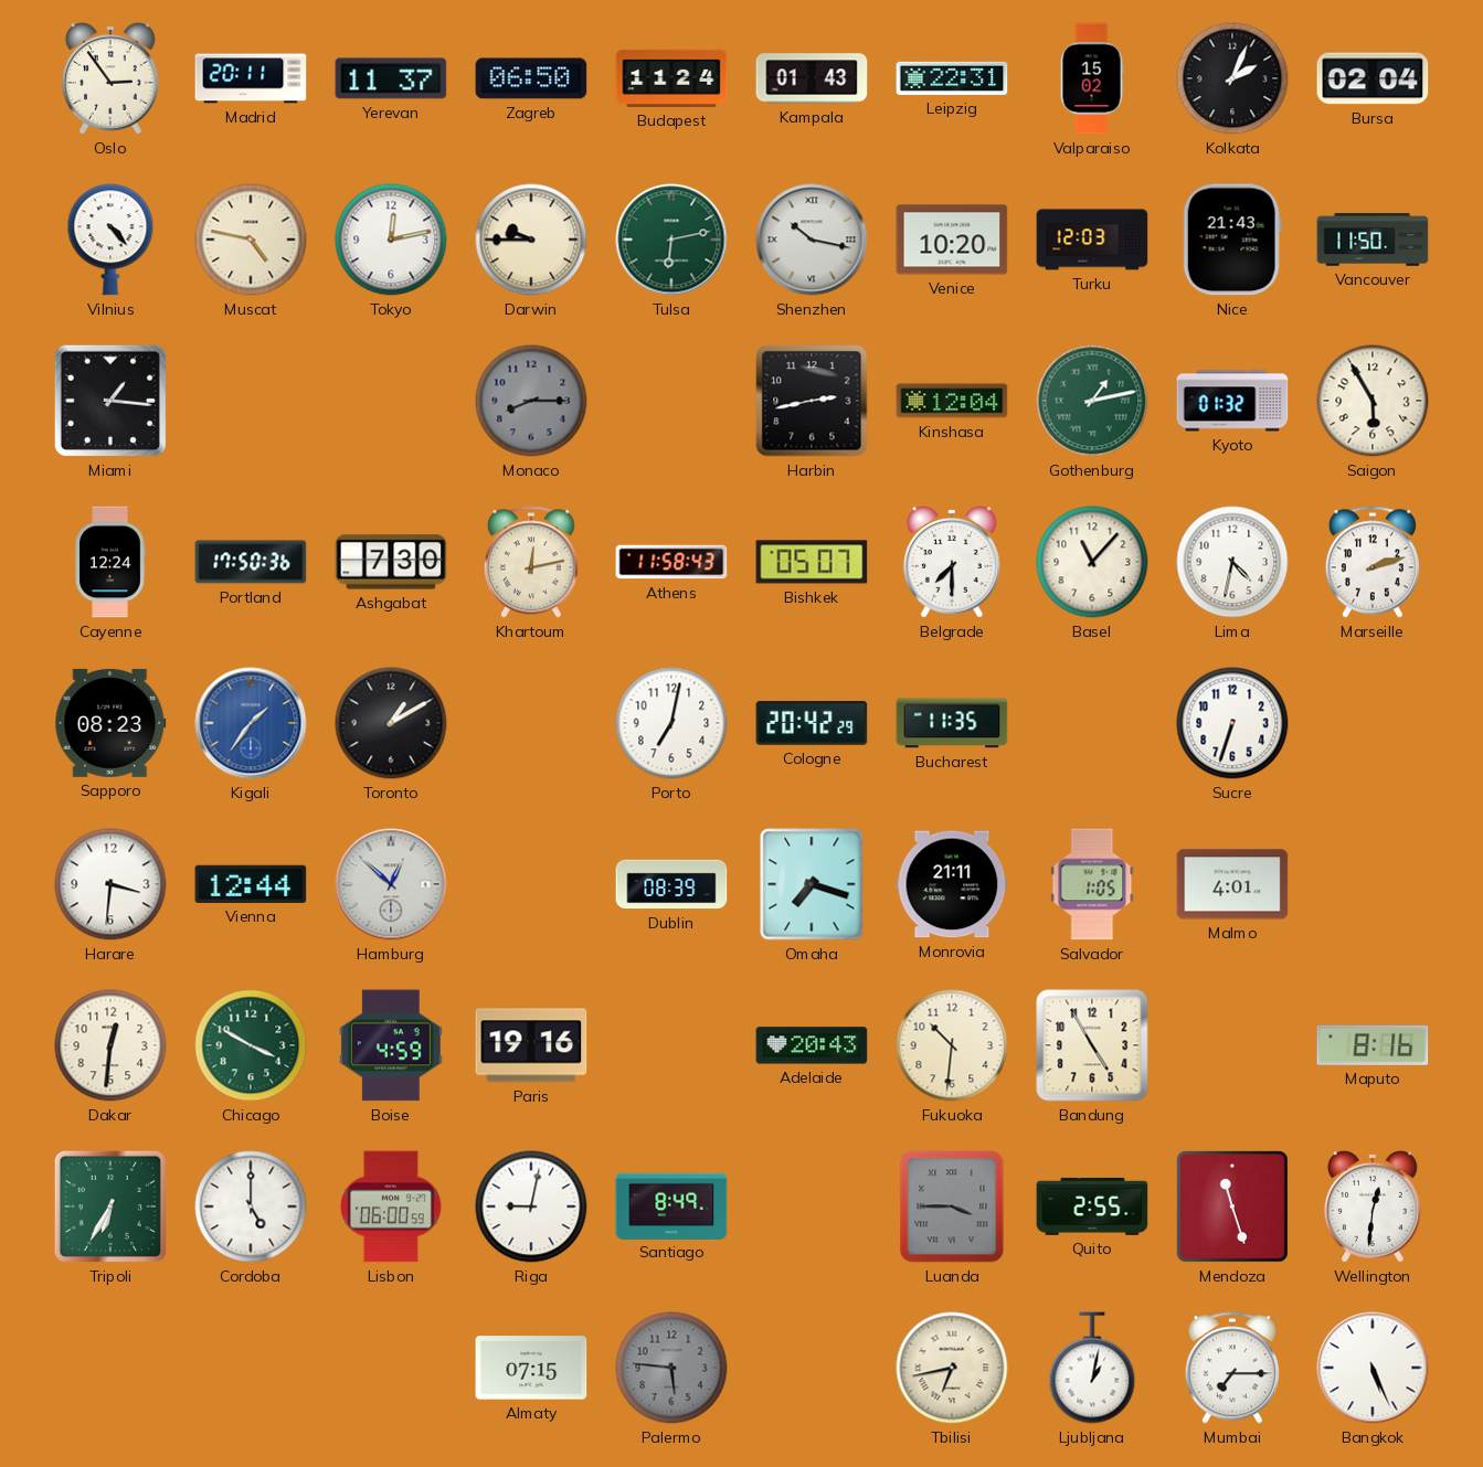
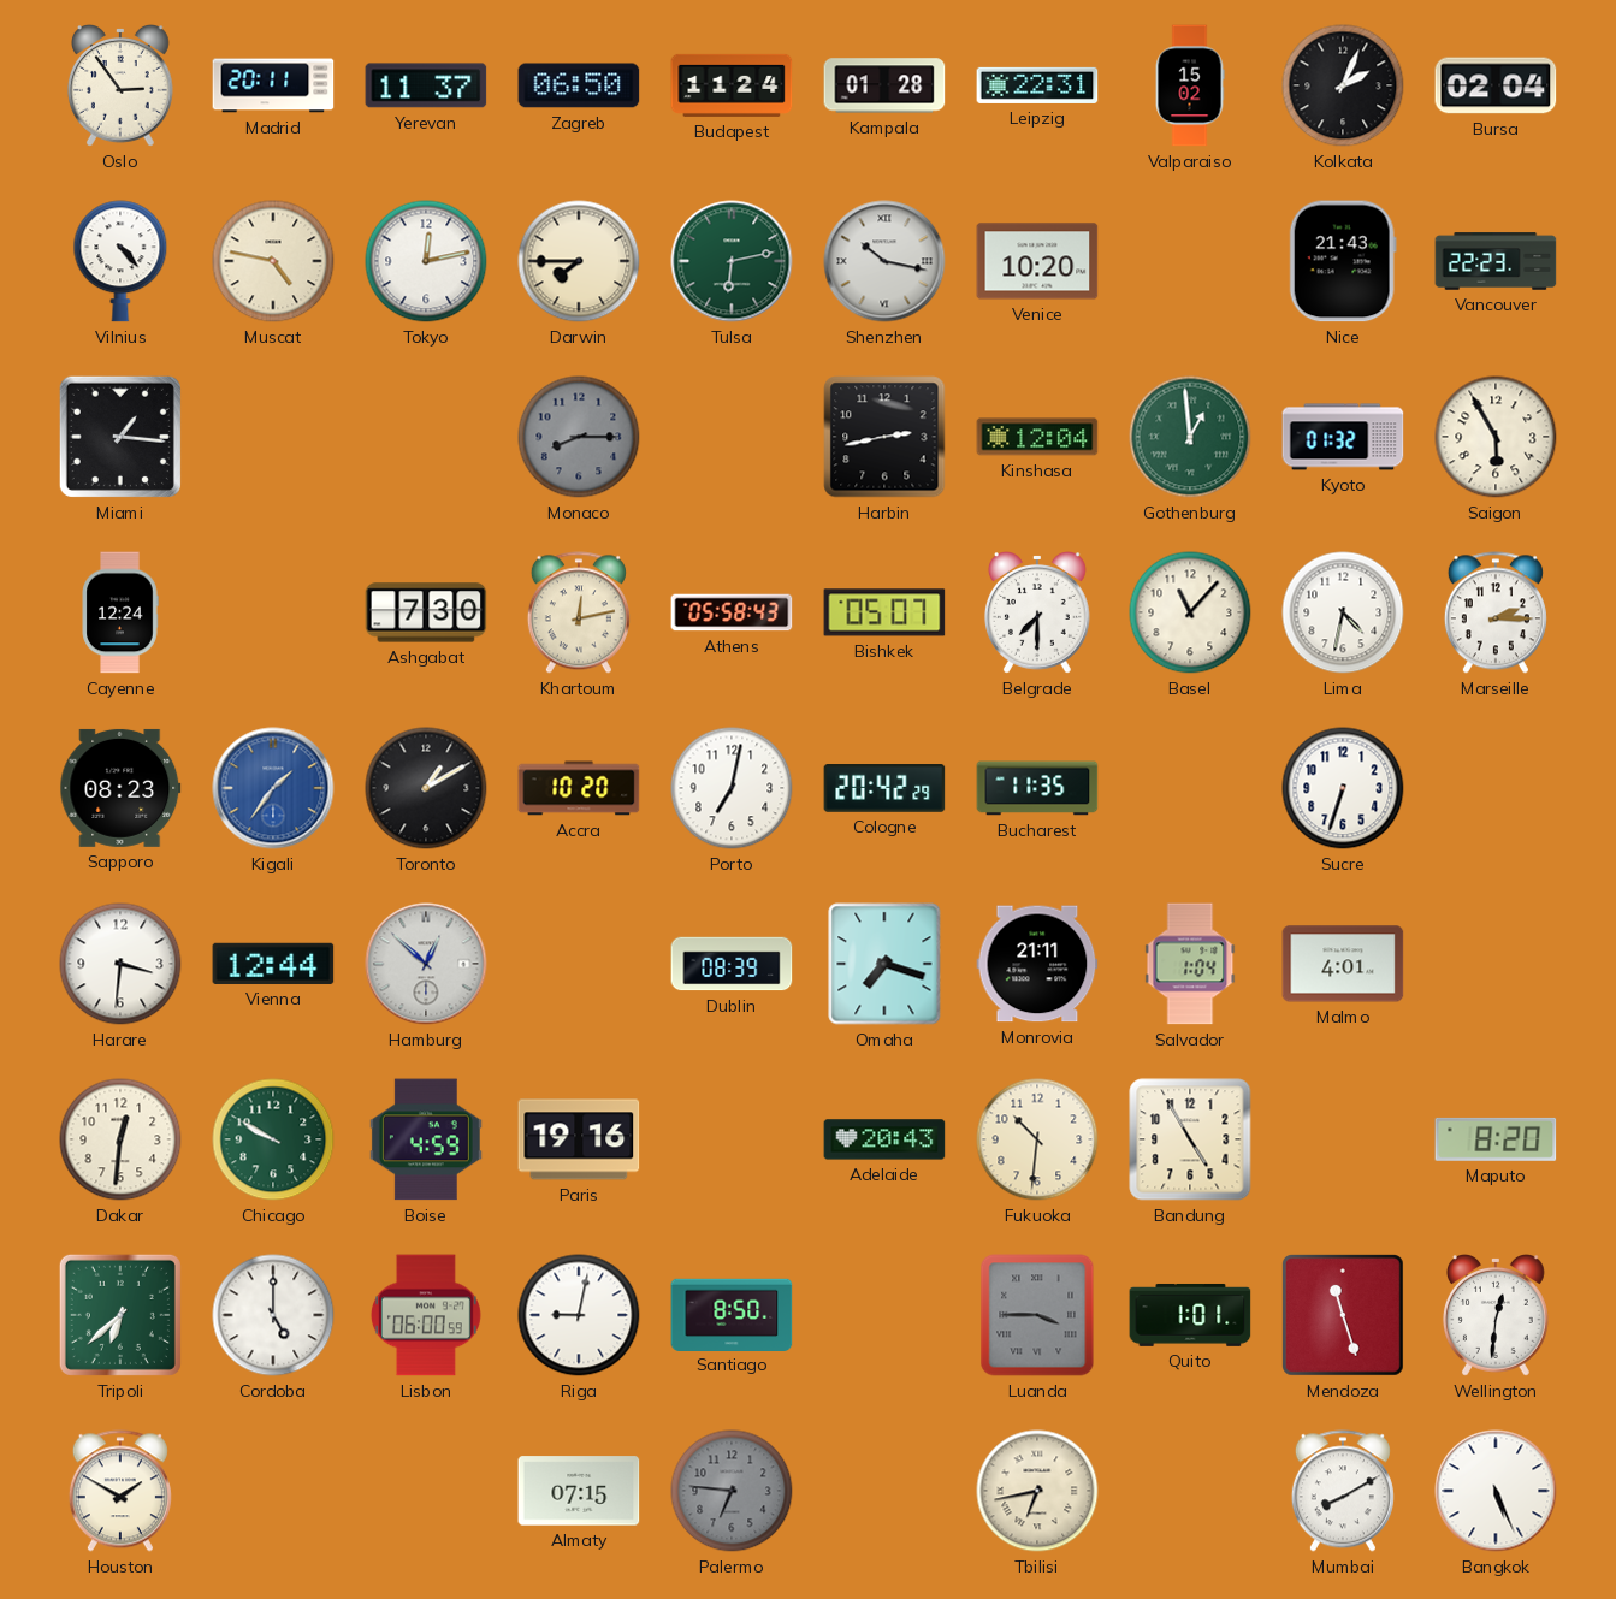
Kampala: 01:43 -> 01:28 (884, 85)
Darwin: 9:45 -> 7:45 (579, 261)
Turku: 12:03 -> none (1092, 240)
Vancouver: 11:50 -> 22:23 (1496, 261)
Gothenburg: 1:13 -> 12:59 (1190, 437)
Portland: 17:50 -> none (251, 562)
Athens: 11:58 -> 05:58 (732, 612)
Marseille: 2:12 -> 2:15 (1496, 612)
Accra: none -> 10:20 (579, 788)
Salvador: 1:05 -> 1:04 (1190, 964)
Chicago: 3:50 -> 9:50 (273, 1139)
Maputo: 8:16 -> 8:20 (1496, 1139)
Tripoli: 6:35 -> 6:38 (120, 1315)
Santiago: 8:49 -> 8:50 (732, 1314)
Quito: 2:55 -> 1:01 (1190, 1315)
Houston: none -> 1:50 (120, 1491)
Palermo: 5:46 -> 6:46 (732, 1491)
Ljubljana: 1:02 -> none (1092, 1368)
Mumbai: 7:15 -> 8:10 (1343, 1491)
